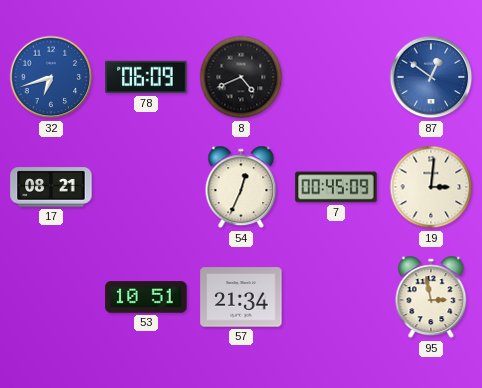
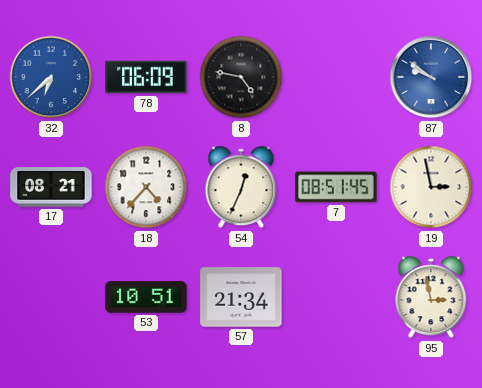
32: 6:42 -> 6:38 (51, 77)
8: 4:41 -> 4:47 (241, 77)
87: 12:51 -> 9:51 (431, 77)
18: none -> 4:37 (146, 187)
7: 00:45 -> 08:51 (336, 187)
19: 3:01 -> 2:58 (431, 187)
